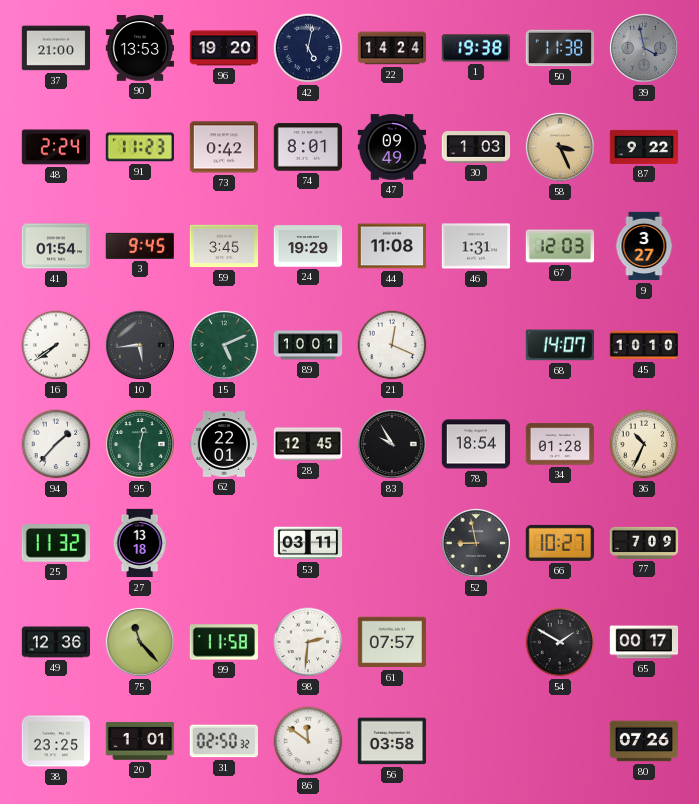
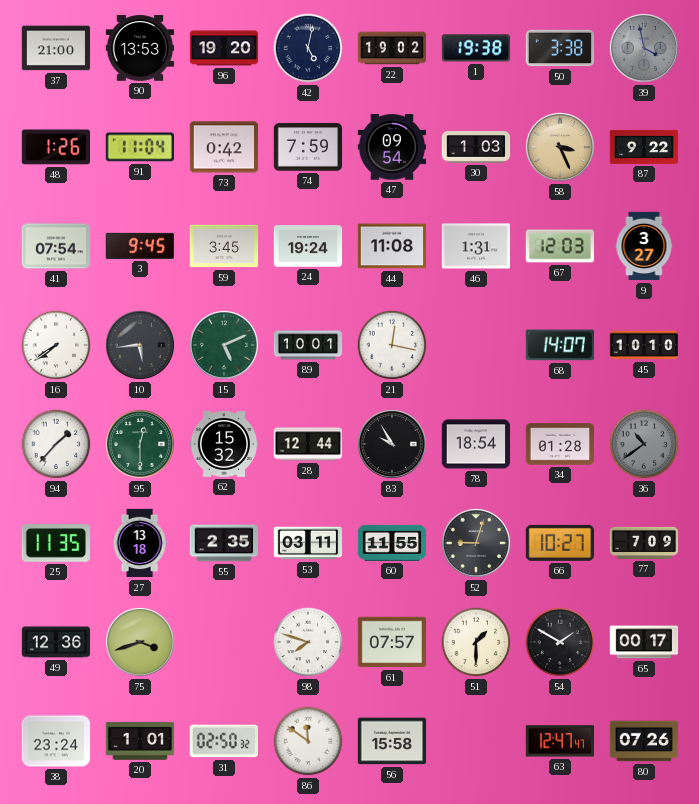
22: 14:24 -> 19:02 (392, 48)
50: 11:38 -> 3:38 (560, 48)
48: 2:24 -> 1:26 (56, 147)
91: 11:23 -> 11:04 (140, 147)
74: 8:01 -> 7:59 (308, 147)
47: 09:49 -> 09:54 (392, 147)
41: 01:54 -> 07:54 (56, 246)
24: 19:29 -> 19:24 (308, 246)
21: 12:19 -> 12:17 (392, 345)
62: 22:01 -> 15:32 (224, 444)
28: 12:45 -> 12:44 (308, 444)
36: 10:34 -> 10:39 (644, 444)
36 dial: cream -> grey (644, 444)
25: 11:32 -> 11:35 (56, 544)
55: none -> 2:35 (224, 543)
60: none -> 11:55 (392, 543)
52: 8:58 -> 9:03 (476, 543)
75: 11:23 -> 3:42 (140, 642)
99: 11:58 -> none (223, 642)
98: 2:31 -> 7:48 (308, 642)
51: none -> 1:30 (476, 642)
38: 23:25 -> 23:24 (56, 741)
56: 03:58 -> 15:58 (392, 741)
63: none -> 12:47 (559, 741)
